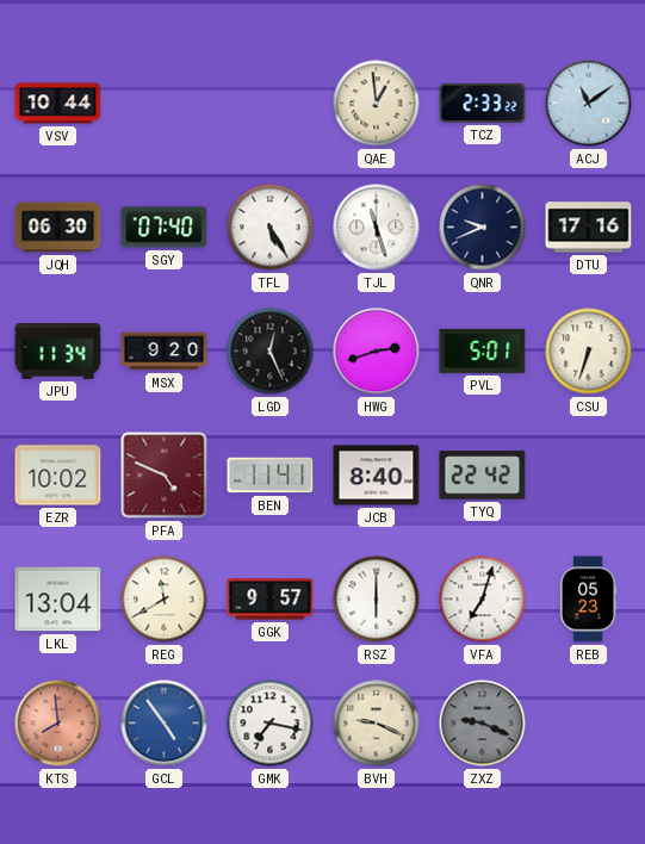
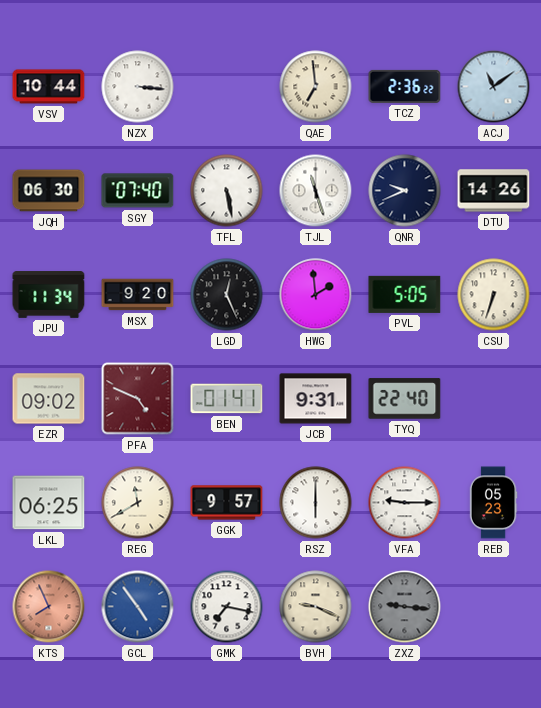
NZX: none -> 3:16 (138, 87)
QAE: 12:59 -> 6:59 (316, 87)
TCZ: 2:33 -> 2:36 (405, 86)
TFL: 5:25 -> 5:28 (227, 191)
DTU: 17:16 -> 14:26 (494, 191)
HWG: 2:42 -> 1:59 (316, 295)
PVL: 5:01 -> 5:05 (405, 294)
EZR: 10:02 -> 09:02 (49, 399)
BEN: 11:41 -> 01:41 (227, 399)
JCB: 8:40 -> 9:31 (316, 399)
TYQ: 22:42 -> 22:40 (405, 399)
LKL: 13:04 -> 06:25 (49, 503)
VFA: 7:03 -> 9:15 (405, 503)
KTS: 7:59 -> 7:56 (49, 607)
ZXZ: 9:19 -> 9:16 (405, 607)
